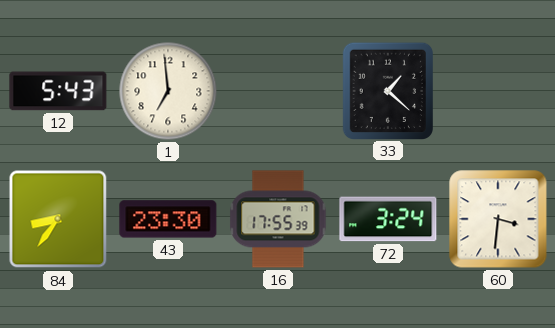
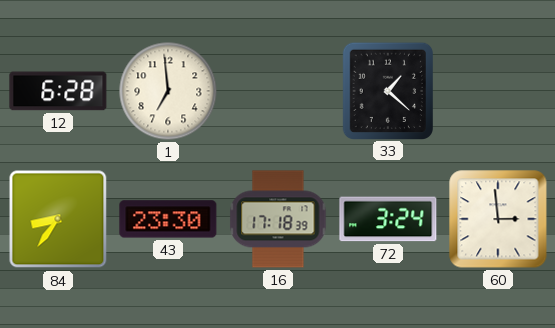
12: 5:43 -> 6:28 (58, 91)
16: 17:55 -> 17:18 (278, 219)
60: 3:31 -> 2:59 (498, 219)
